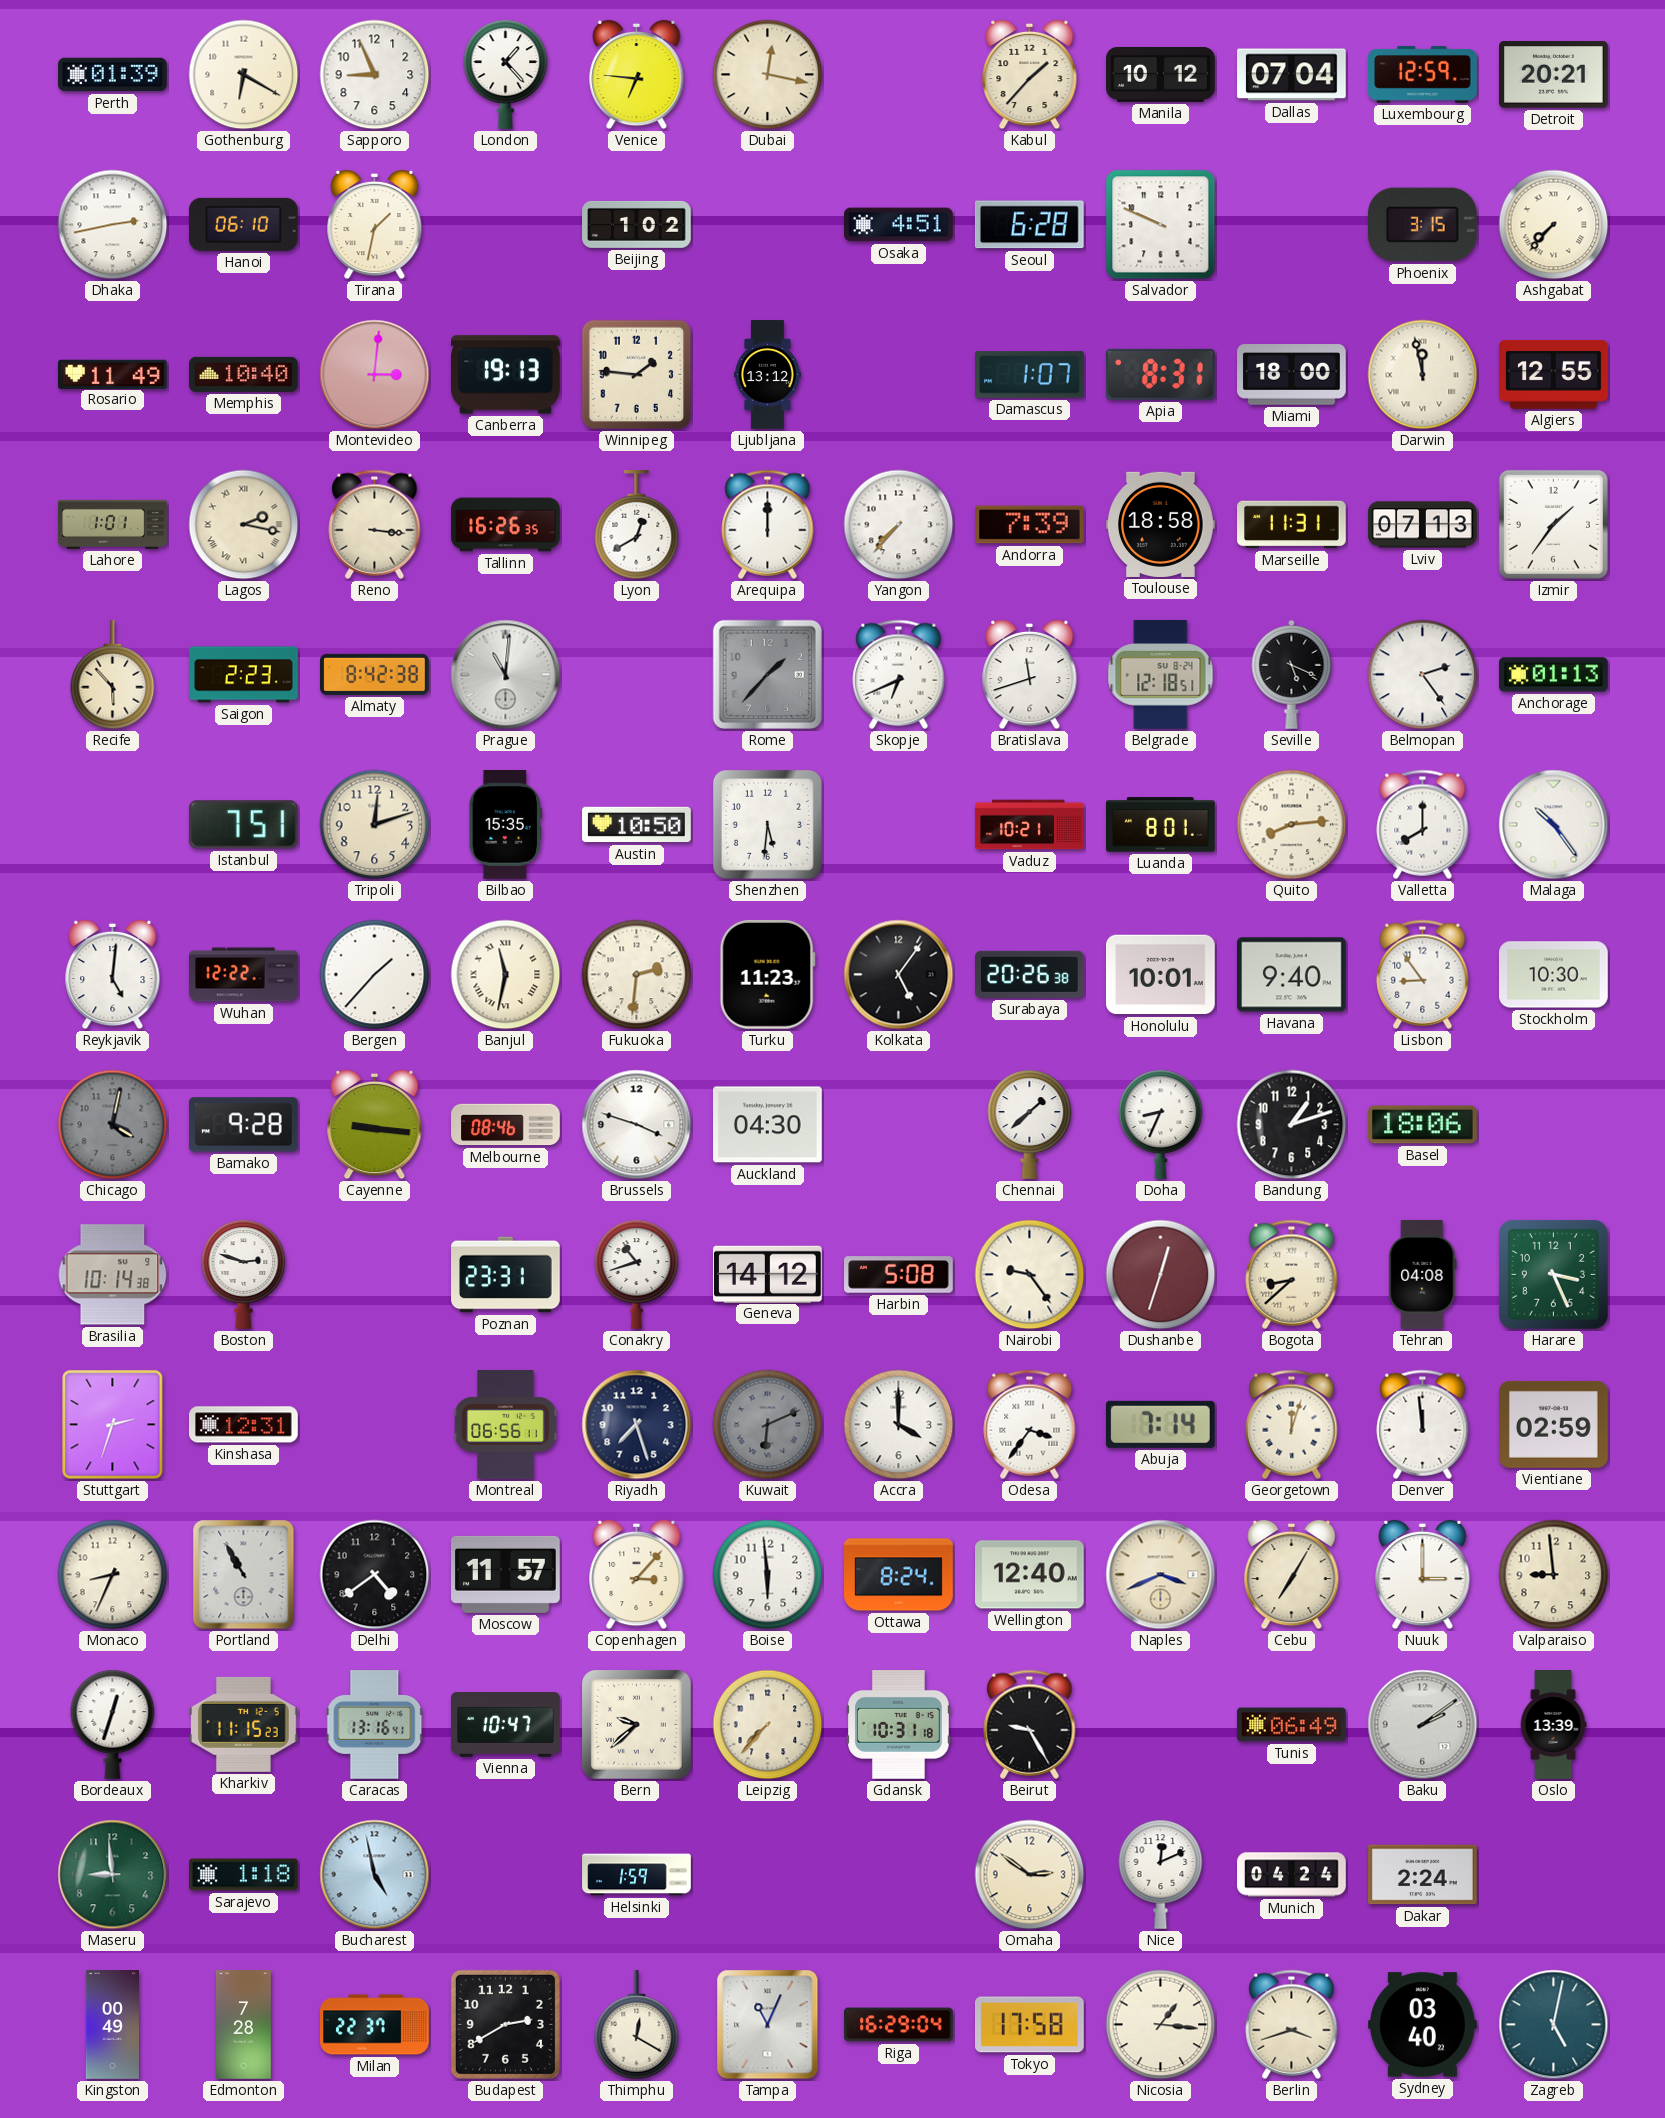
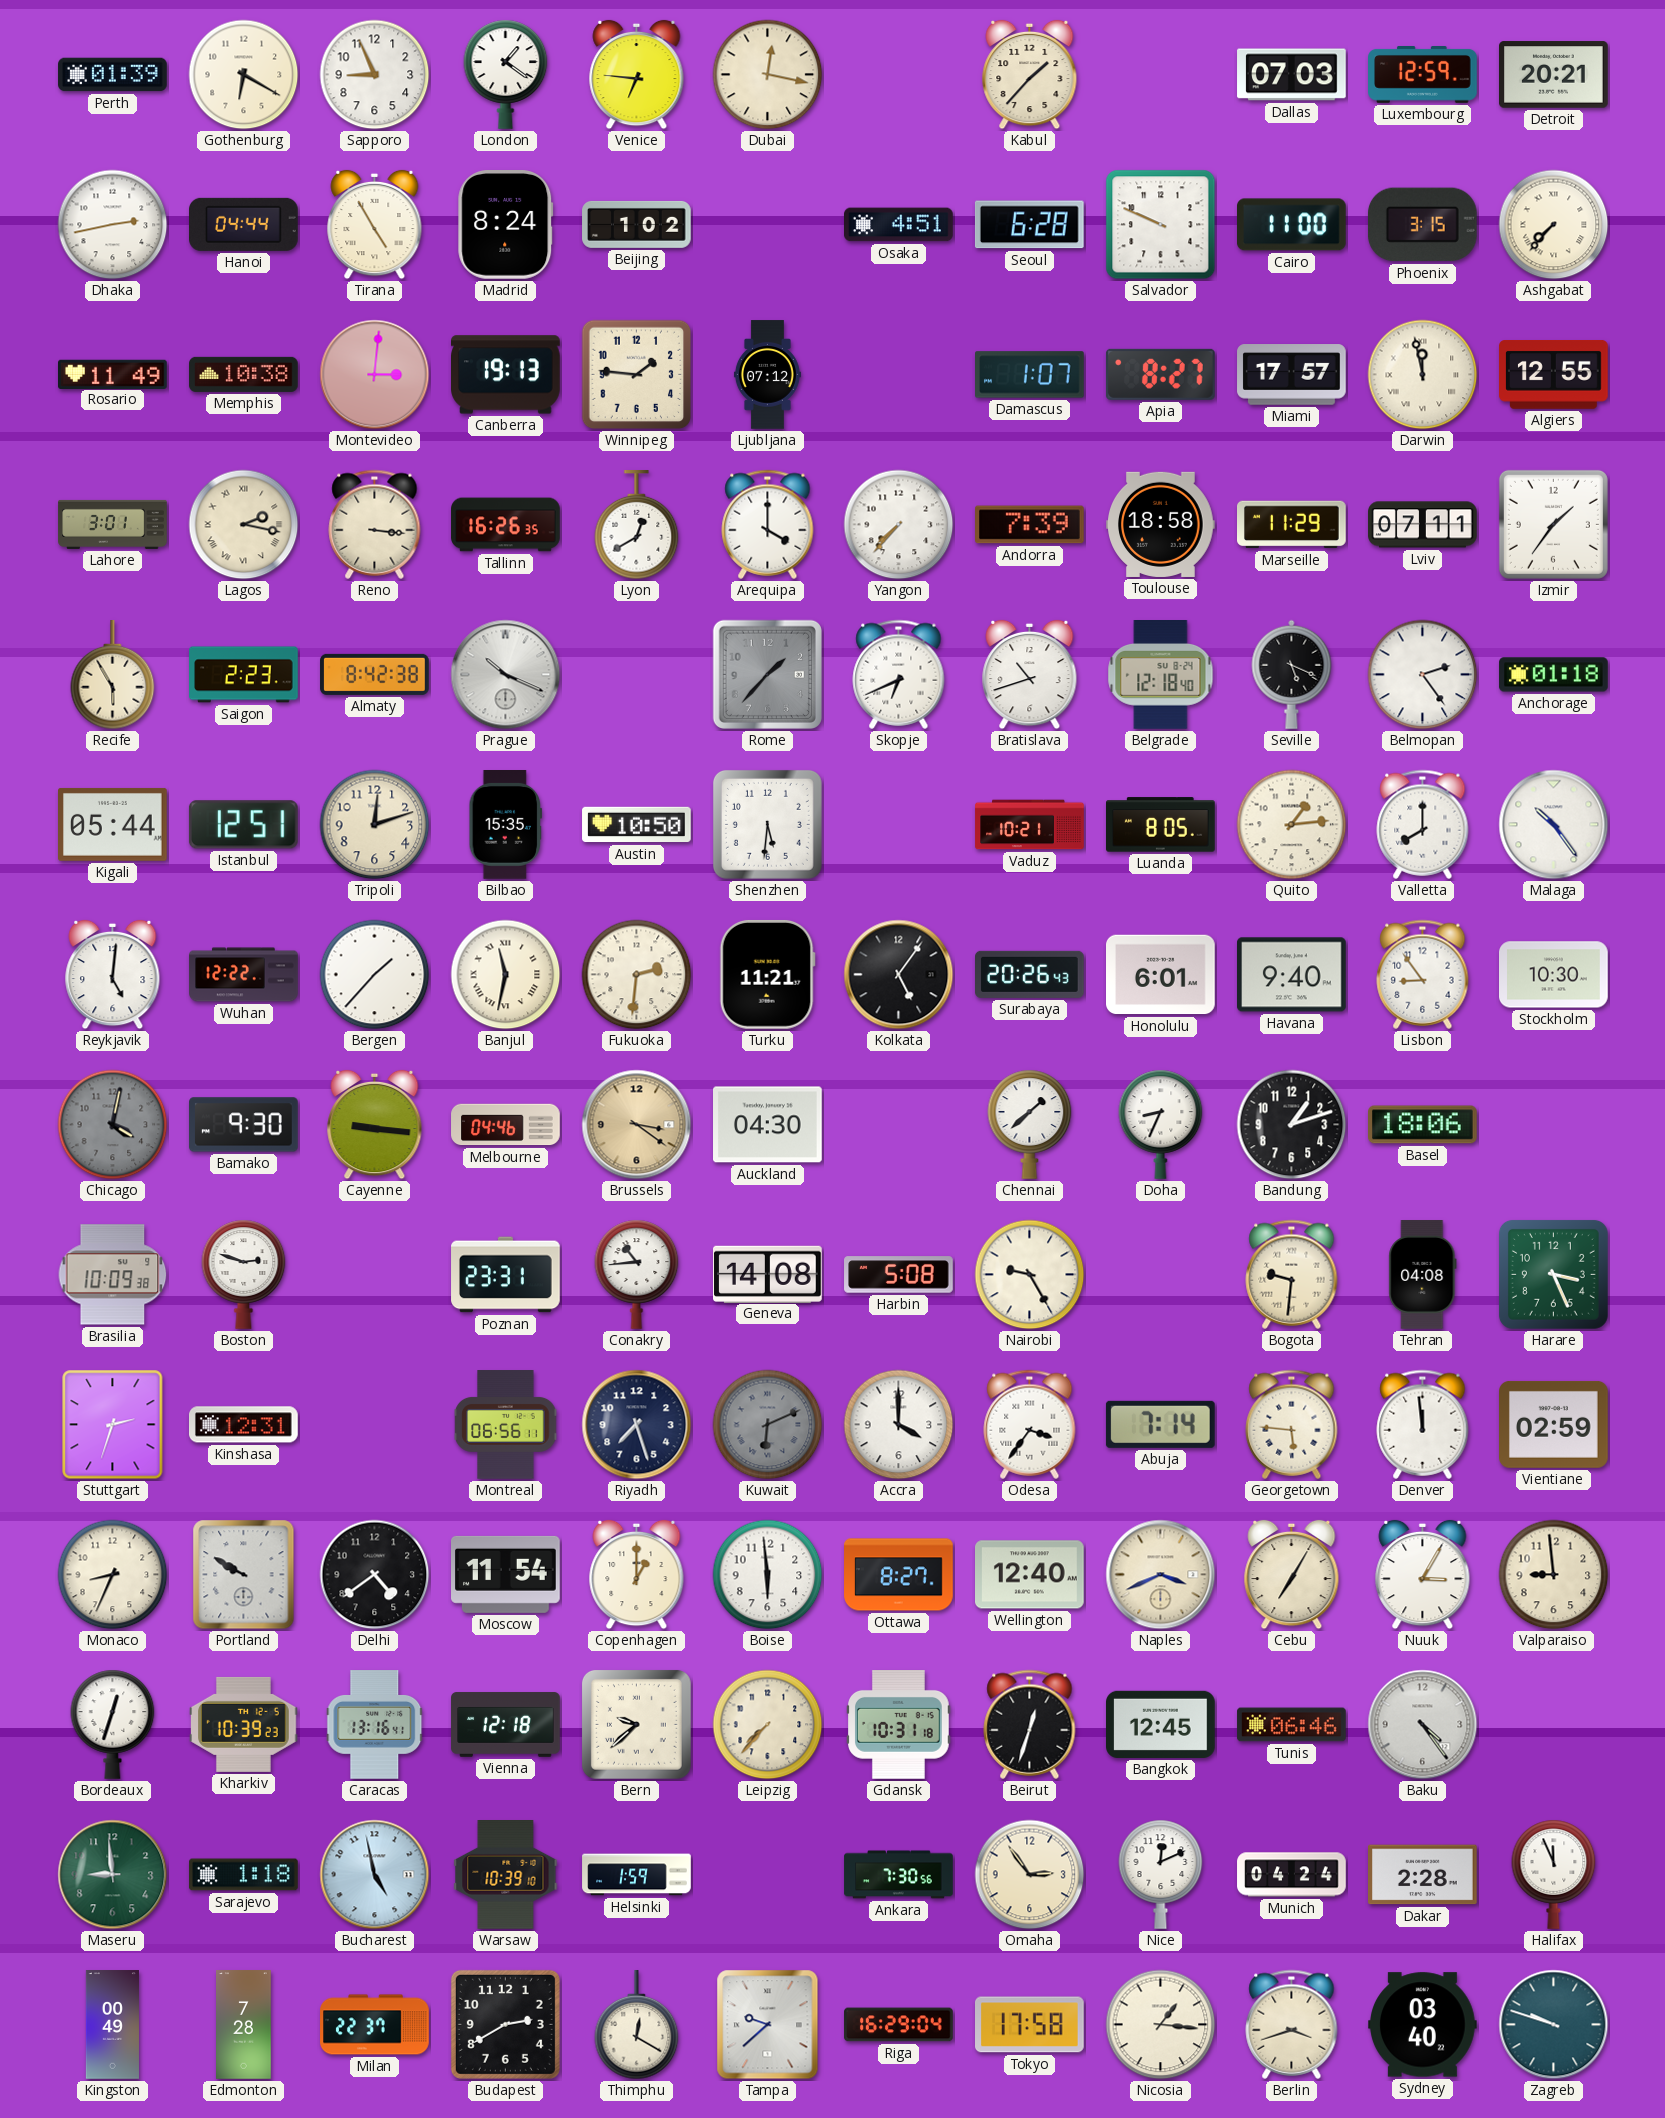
London: 1:23 -> 1:21 (506, 74)
Manila: 10:12 -> none (1161, 74)
Dallas: 07:04 -> 07:03 (1292, 75)
Hanoi: 06:10 -> 04:44 (244, 224)
Tirana: 1:32 -> 4:55 (375, 225)
Madrid: none -> 8:24 (506, 225)
Cairo: none -> 11:00 (1292, 225)
Memphis: 10:40 -> 10:38 (244, 374)
Ljubljana: 13:12 -> 07:12 (767, 375)
Apia: 8:31 -> 8:27 (1160, 374)
Miami: 18:00 -> 17:57 (1292, 375)
Lahore: 1:01 -> 3:01 (113, 524)
Arequipa: 12:00 -> 4:00 (768, 524)
Marseille: 11:31 -> 11:29 (1292, 525)
Lviv: 07:13 -> 07:11 (1423, 525)
Recife: 5:53 -> 5:55 (113, 675)
Prague: 11:01 -> 10:19 (506, 675)
Bratislava: 11:42 -> 10:42 (1030, 675)
Belgrade: 12:18:51 -> 12:18:40 (1161, 675)
Anchorage: 01:13 -> 01:18 (1554, 675)
Kigali: none -> 05:44 (113, 824)
Istanbul: 7:51 -> 12:51 (243, 825)
Luanda: 8:01 -> 8:05 (1161, 825)
Quito: 8:14 -> 1:14 (1292, 825)
Turku: 11:23 -> 11:21 (767, 974)
Surabaya: 20:26:38 -> 20:26:43 (1030, 974)
Honolulu: 10:01 -> 6:01 (1161, 975)
Bamako: 9:28 -> 9:30 (244, 1125)
Melbourne: 08:46 -> 04:46 (506, 1125)
Brussels: 3:48 -> 3:21 (637, 1125)
Brussels dial: white -> champagne (637, 1125)
Brasilia: 10:14 -> 10:09 (113, 1275)
Conakry: 10:42 -> 10:44 (637, 1274)
Geneva: 14:12 -> 14:08 (768, 1274)
Nairobi: 9:24 -> 9:25 (1030, 1275)
Dushanbe: 12:33 -> none (1161, 1275)
Bogota: 8:38 -> 9:31 (1292, 1274)
Georgetown: 12:03 -> 5:46 (1292, 1424)
Portland: 10:55 -> 9:50 (244, 1575)
Moscow: 11:57 -> 11:54 (506, 1574)
Copenhagen: 3:07 -> 1:00 (637, 1575)
Ottawa: 8:24 -> 8:27 (899, 1575)
Nuuk: 3:00 -> 3:05 (1423, 1575)
Kharkiv: 11:15 -> 10:39 (244, 1724)
Vienna: 10:47 -> 12:18 (506, 1725)
Beirut: 9:25 -> 12:33 (1030, 1724)
Bangkok: none -> 12:45 (1161, 1724)
Tunis: 06:49 -> 06:46 (1292, 1725)
Baku: 2:09 -> 4:24 (1423, 1725)
Oslo: 13:39 -> none (1553, 1725)
Warsaw: none -> 10:39 (506, 1875)
Ankara: none -> 7:30 (899, 1875)
Omaha: 2:51 -> 2:54 (1030, 1875)
Dakar: 2:24 -> 2:28 (1423, 1875)
Halifax: none -> 11:56 (1554, 1874)
Tampa: 11:04 -> 9:38 (768, 2025)
Zagreb: 5:02 -> 9:48 (1554, 2025)
